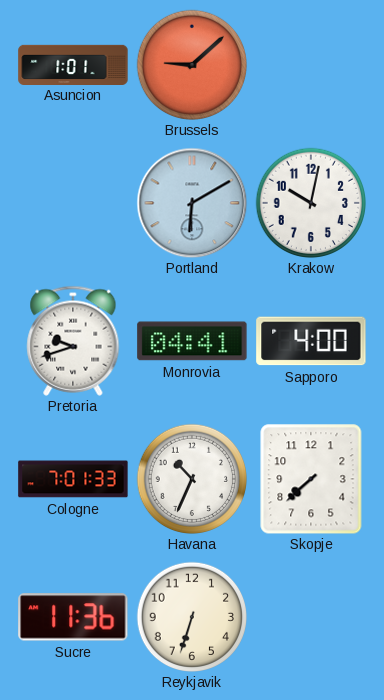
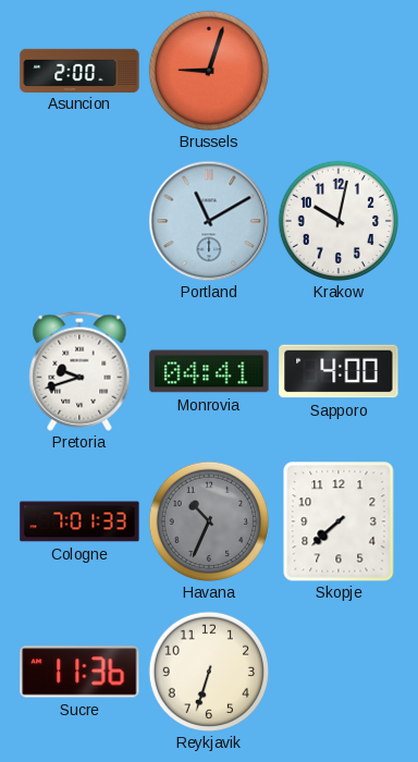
Asuncion: 1:01 -> 2:00 (79, 70)
Brussels: 9:08 -> 9:03 (208, 70)
Portland: 6:10 -> 11:10 (209, 221)
Havana dial: white -> grey (208, 520)
